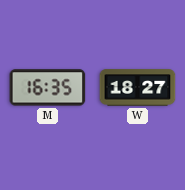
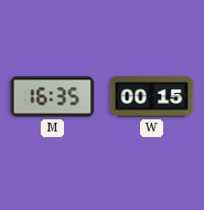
W: 18:27 -> 00:15 (152, 97)
